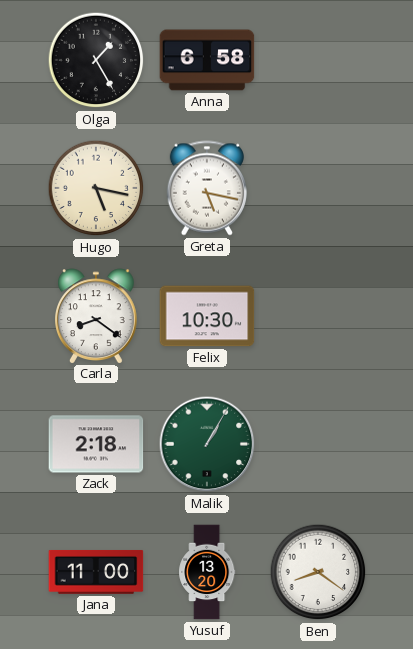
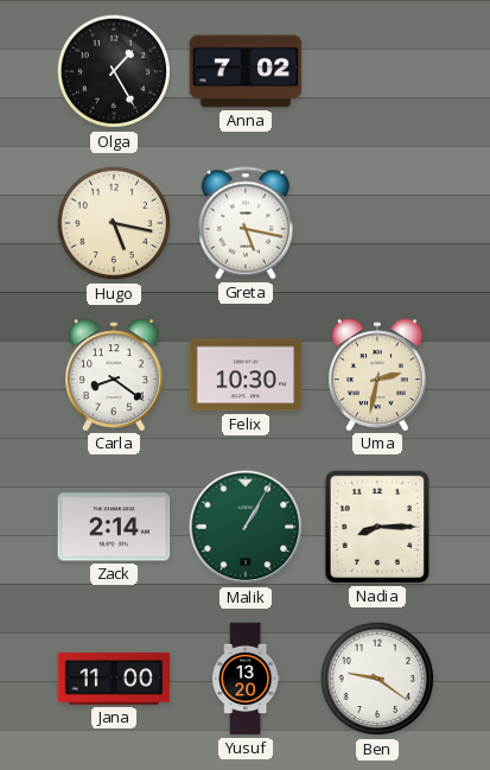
Anna: 6:58 -> 7:02 (246, 71)
Uma: none -> 2:32 (378, 375)
Zack: 2:18 -> 2:14 (114, 527)
Nadia: none -> 8:15 (377, 527)
Ben: 8:21 -> 9:21 (377, 679)
